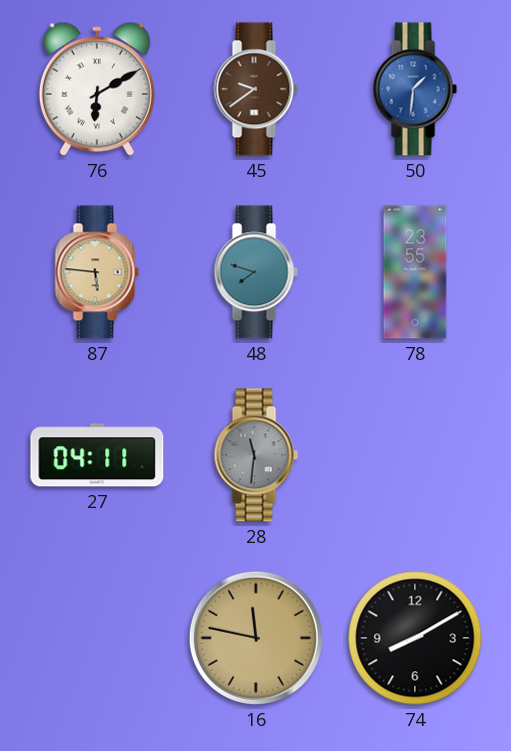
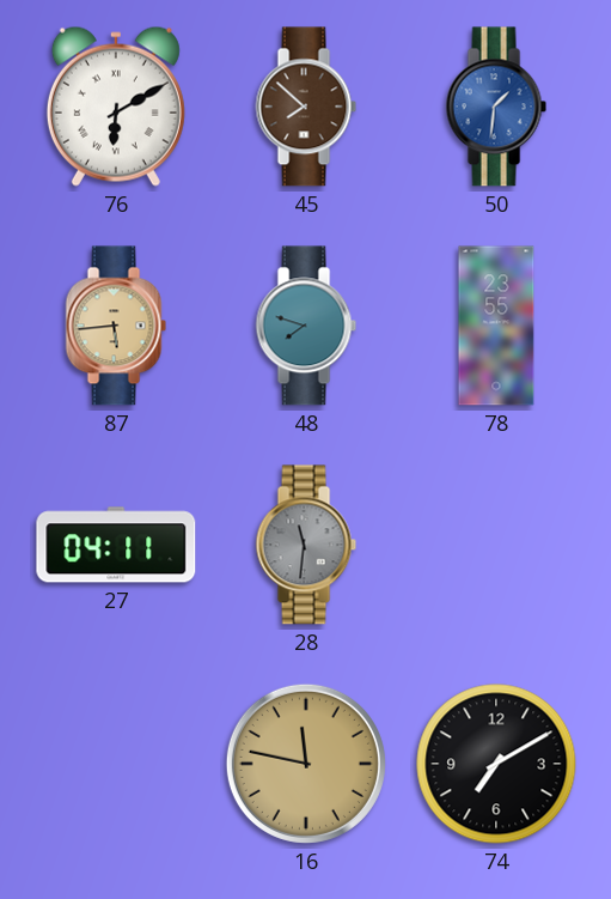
45: 9:39 -> 7:52 (306, 107)
87: 5:46 -> 5:44 (116, 326)
74: 8:10 -> 7:10 (496, 764)
